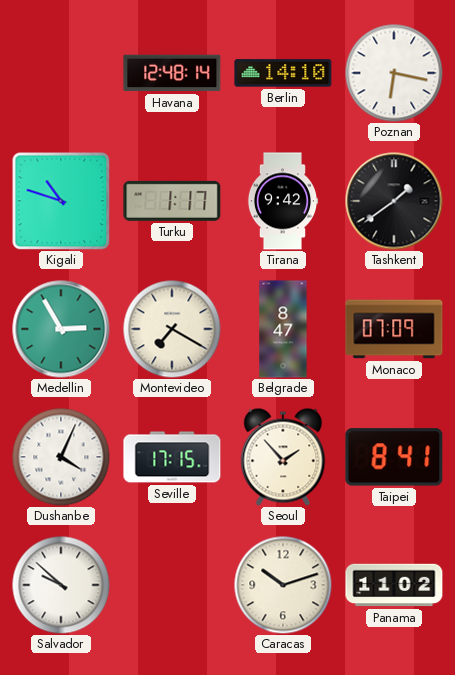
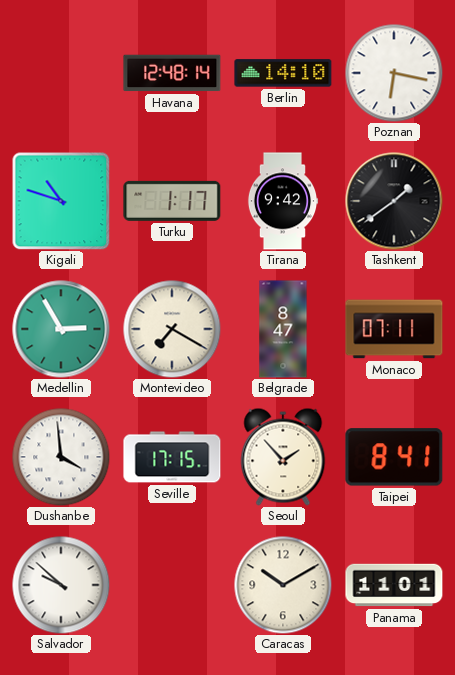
Monaco: 07:09 -> 07:11 (394, 329)
Dushanbe: 4:04 -> 3:59 (61, 457)
Caracas: 10:12 -> 10:10 (283, 585)
Panama: 11:02 -> 11:01 (394, 585)
